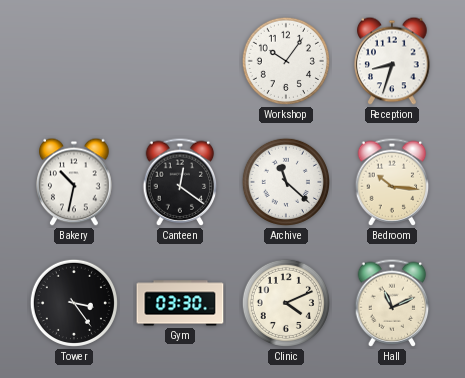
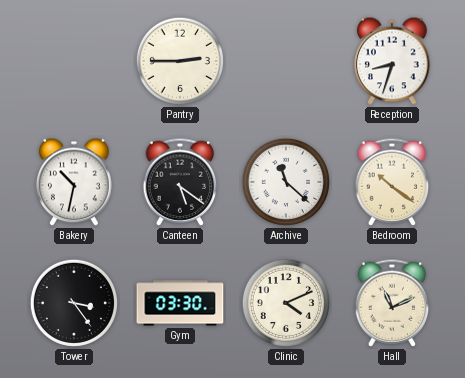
Pantry: none -> 2:45 (180, 61)
Workshop: 10:06 -> none (286, 61)
Canteen: 12:21 -> 5:21 (180, 182)
Bedroom: 10:16 -> 10:21 (392, 182)
